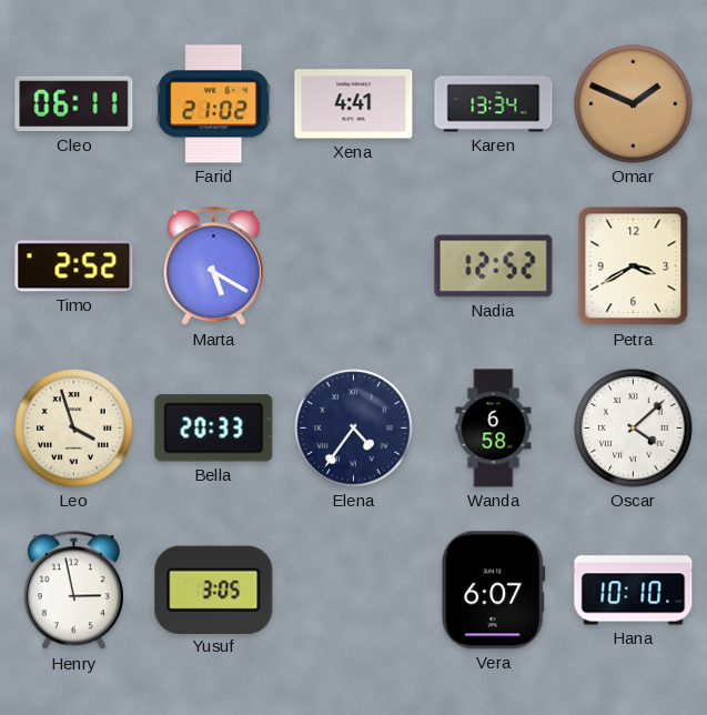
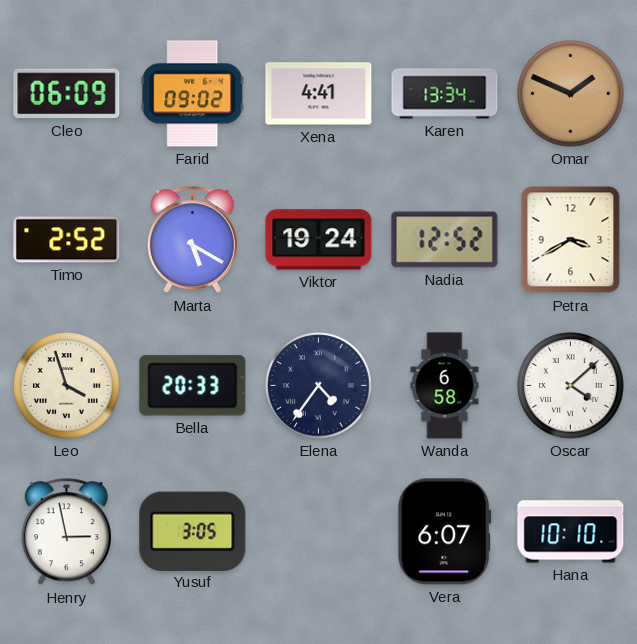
Cleo: 06:11 -> 06:09 (67, 94)
Farid: 21:02 -> 09:02 (193, 94)
Viktor: none -> 19:24 (319, 240)
